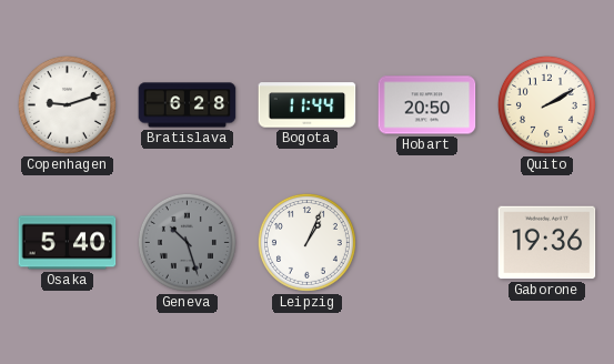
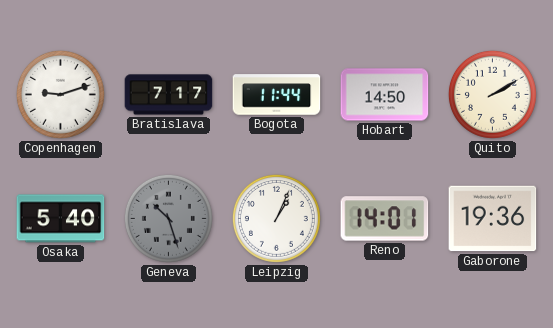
Bratislava: 6:28 -> 7:17 (169, 95)
Hobart: 20:50 -> 14:50 (385, 95)
Reno: none -> 14:01 (385, 219)
